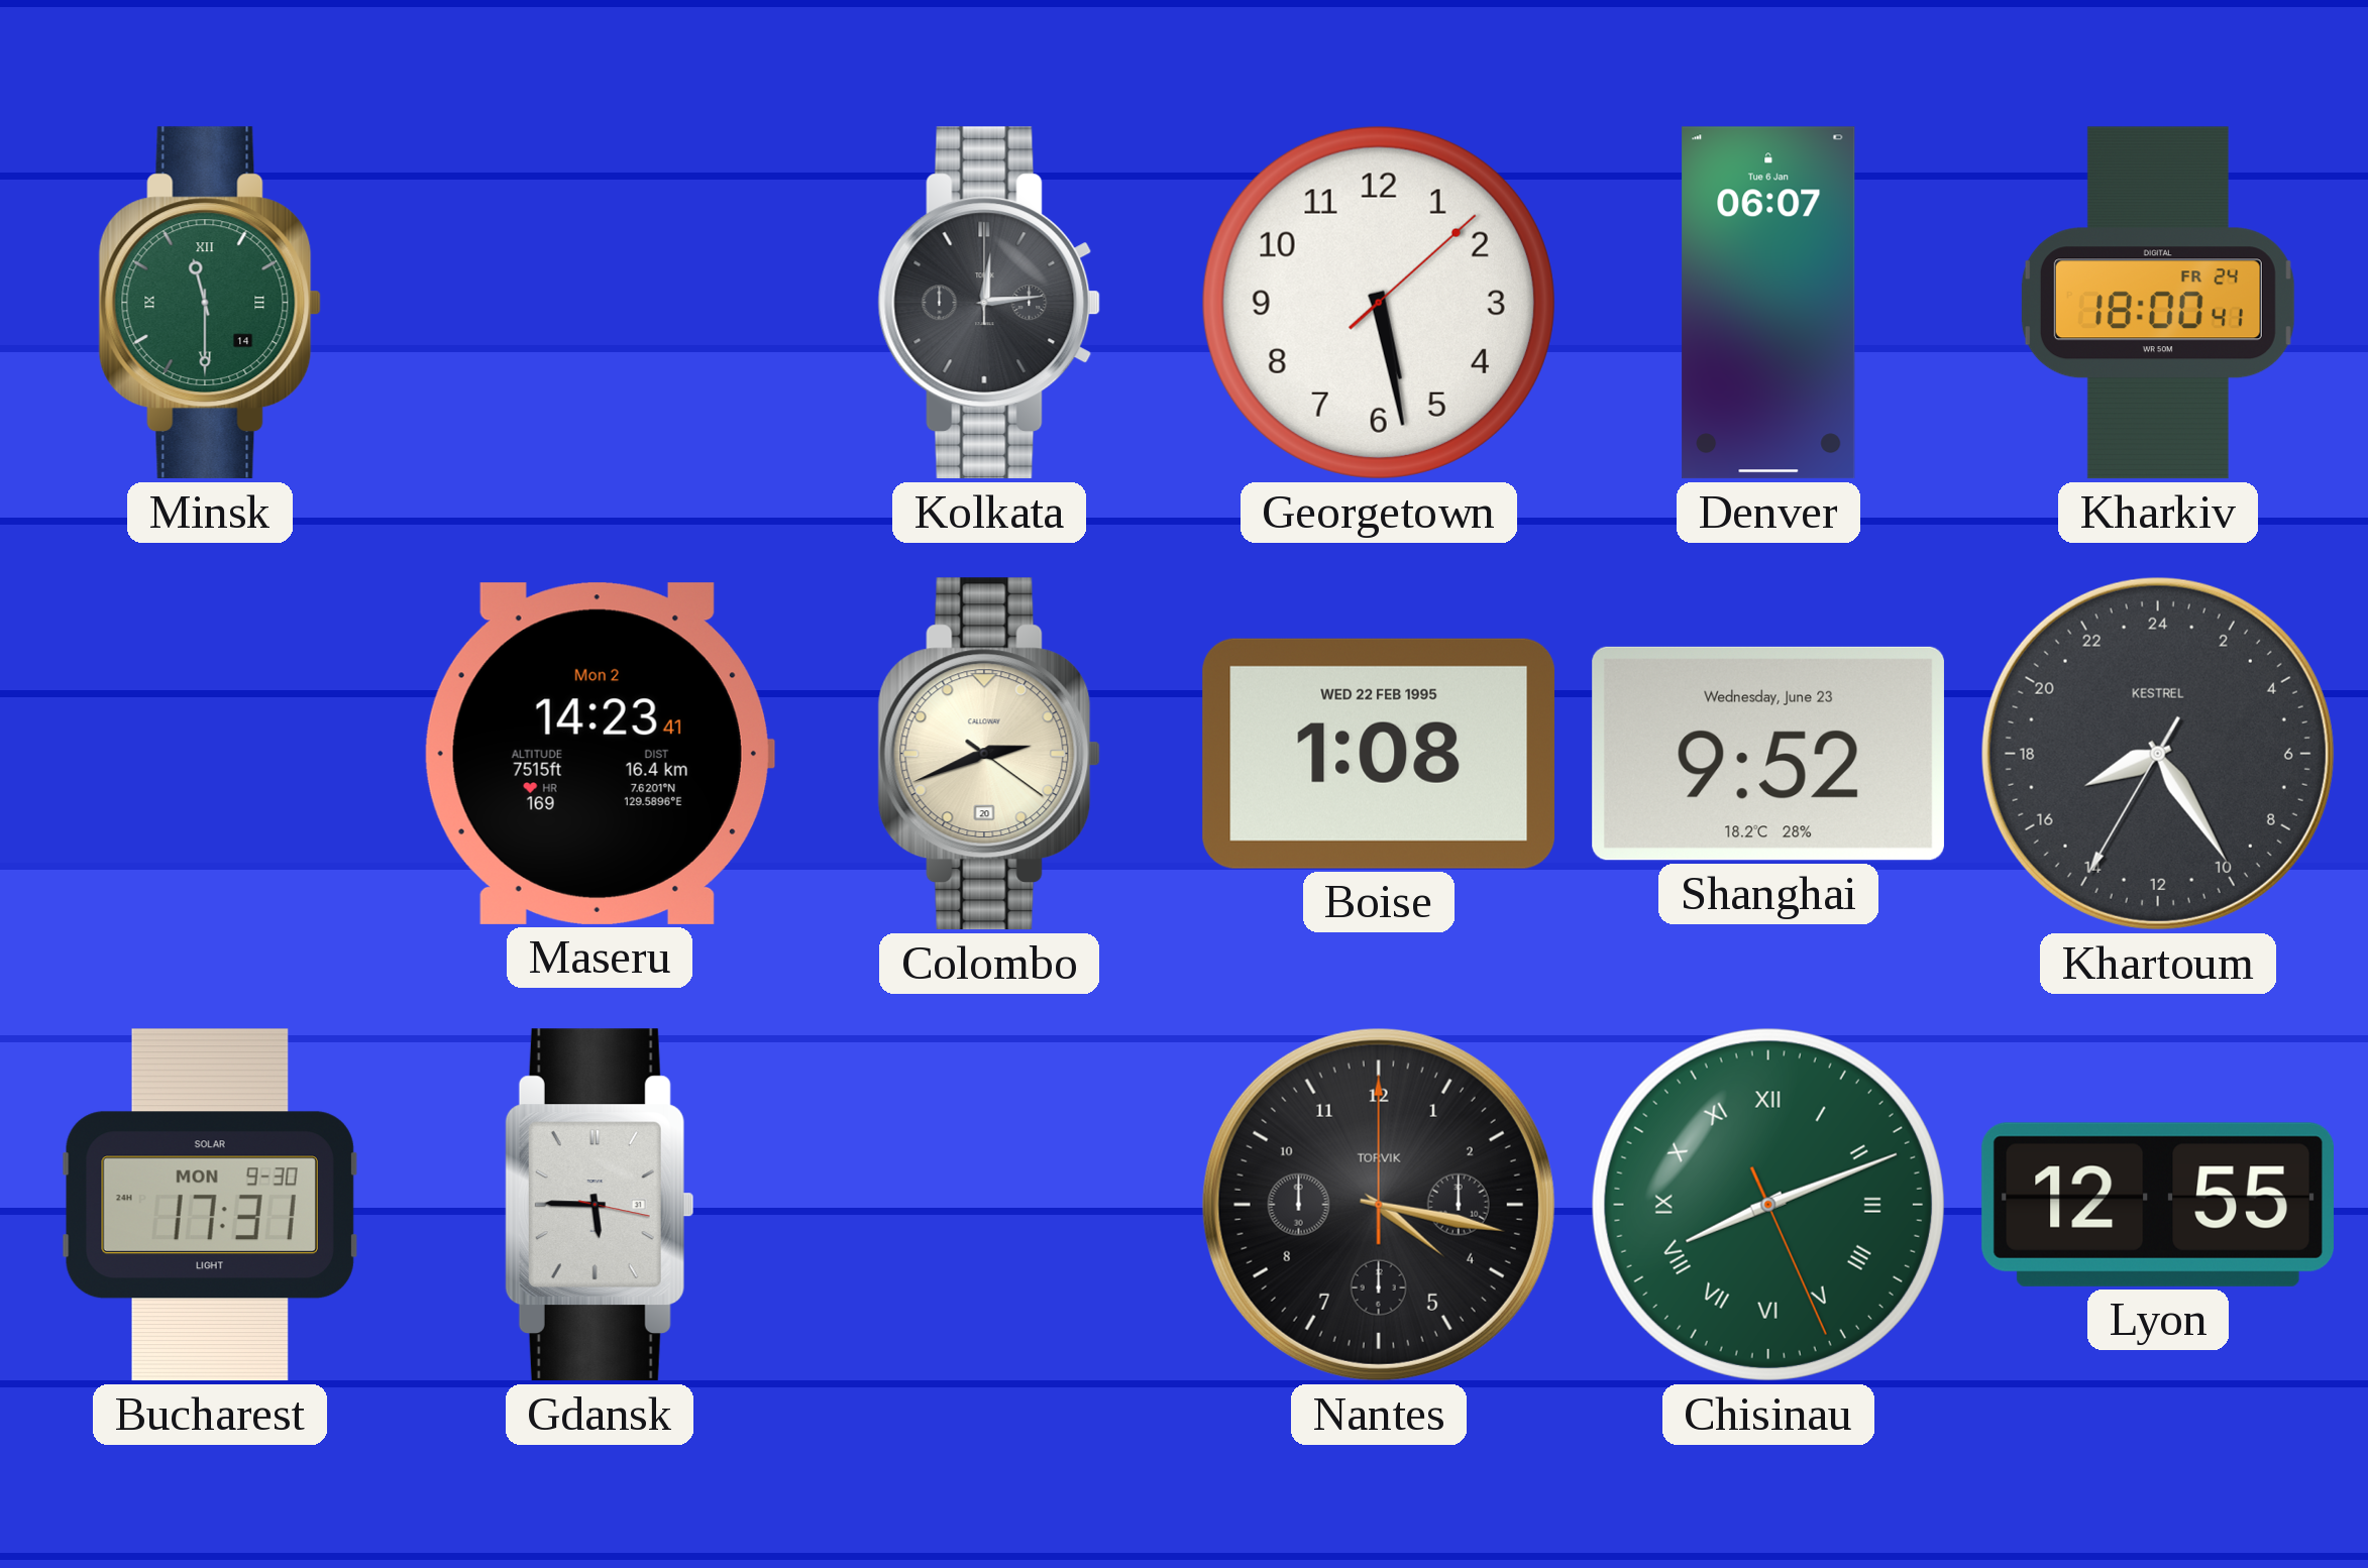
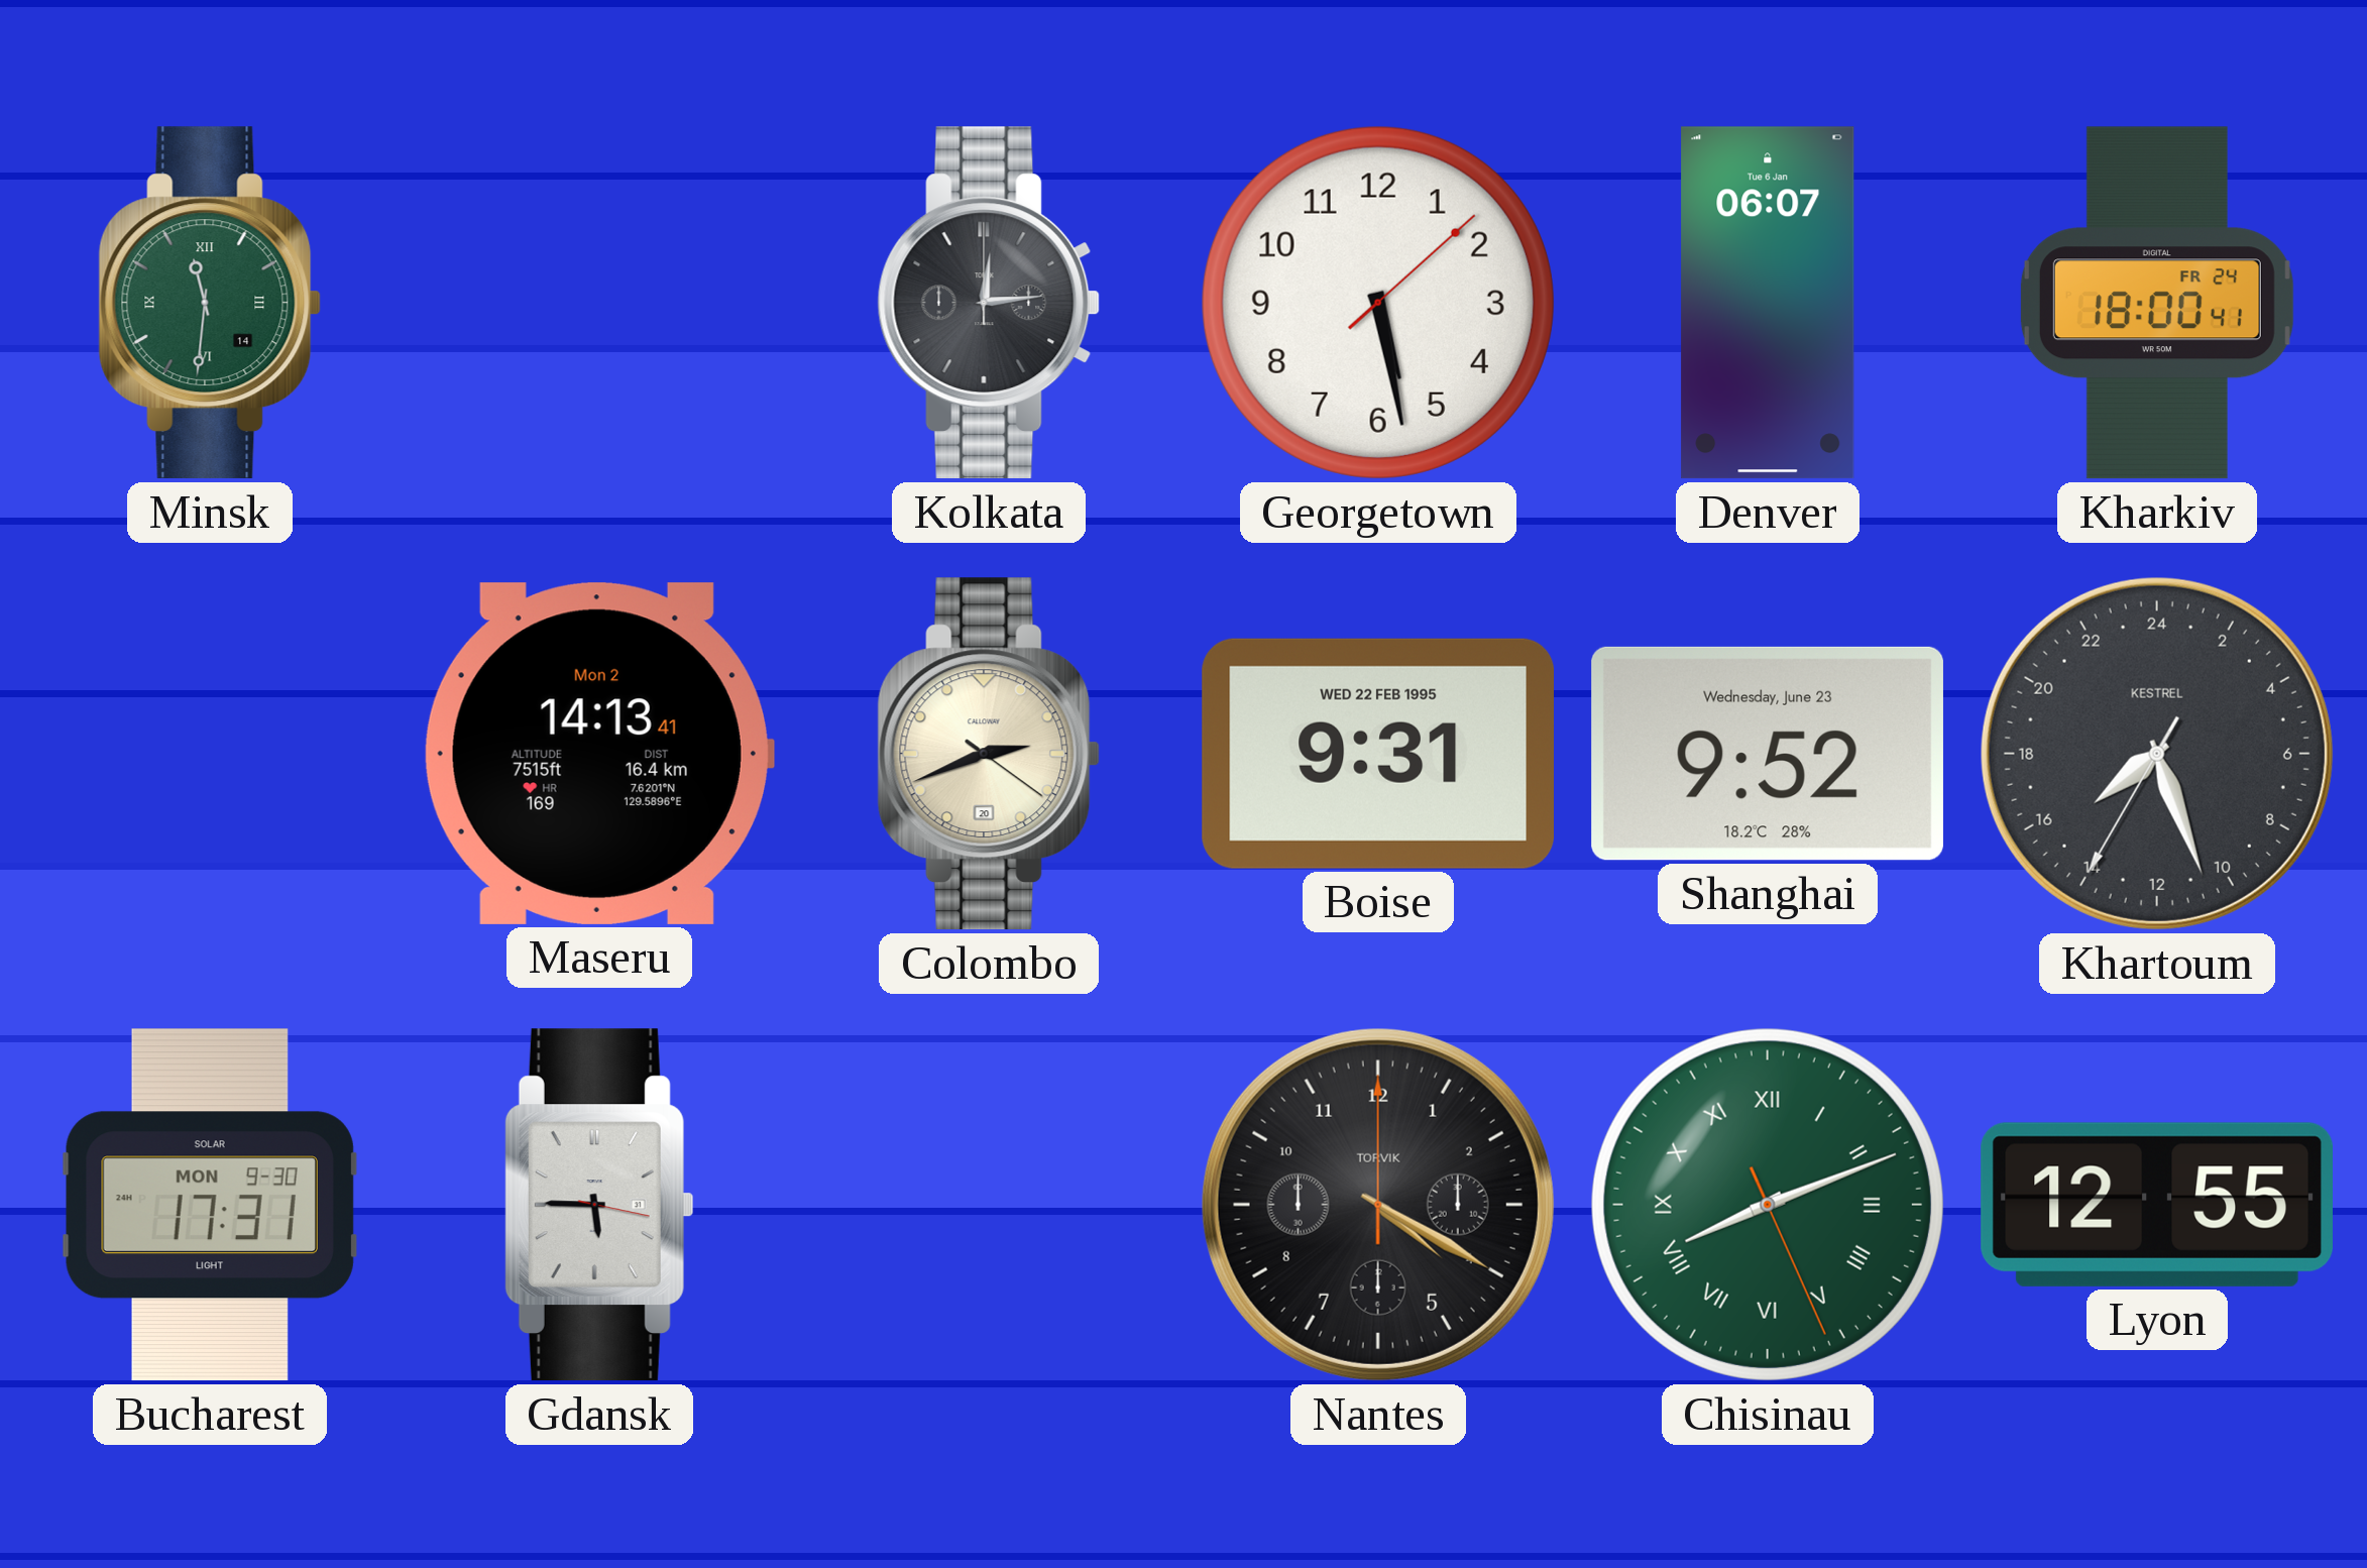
Minsk: 11:30 -> 11:31 (210, 303)
Maseru: 14:23 -> 14:13 (598, 754)
Boise: 1:08 -> 9:31 (1377, 754)
Khartoum: 16:24 -> 15:26 (2157, 754)
Nantes: 4:17 -> 4:20 (1378, 1205)
